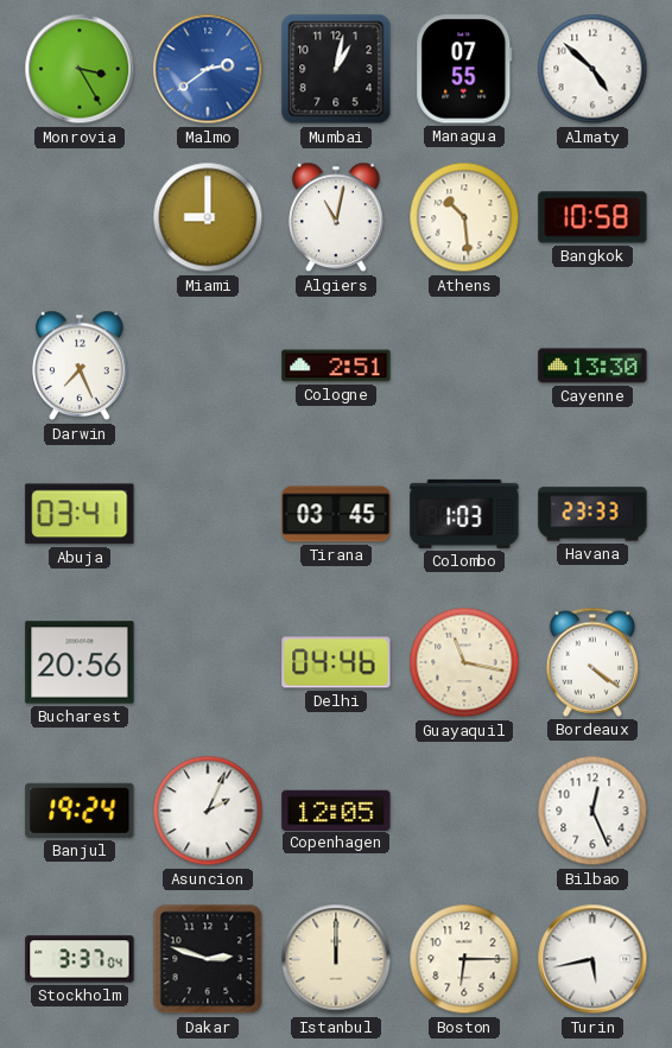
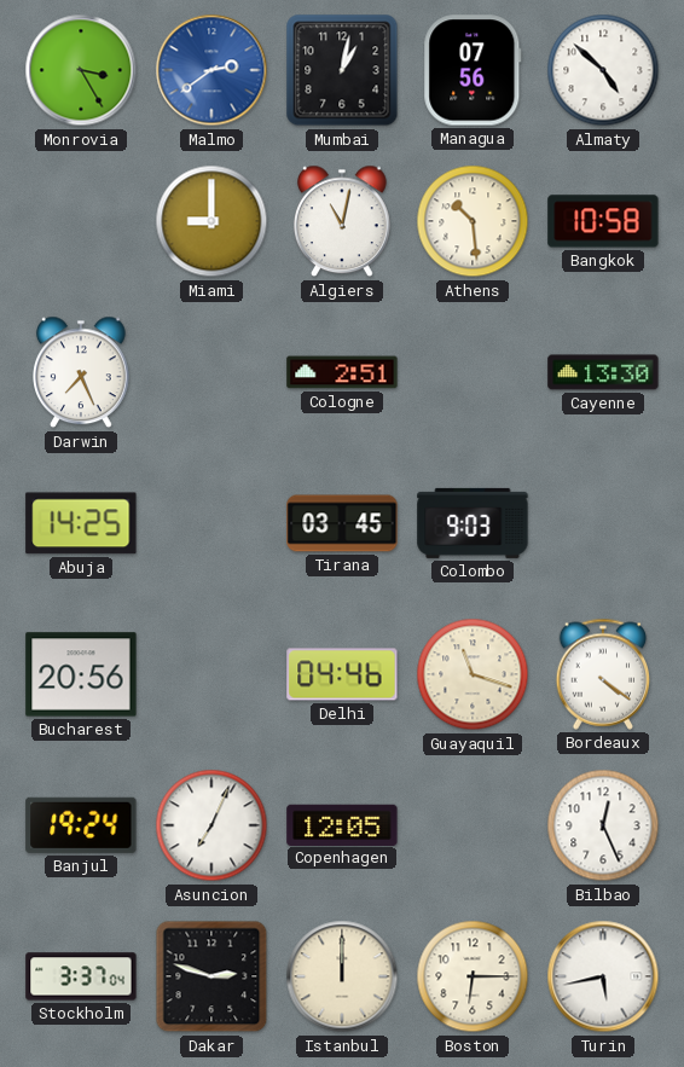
Managua: 07:55 -> 07:56 (473, 70)
Abuja: 03:41 -> 14:25 (81, 523)
Colombo: 1:03 -> 9:03 (473, 523)
Havana: 23:33 -> none (592, 514)
Guayaquil: 11:17 -> 11:18 (473, 674)
Asuncion: 2:04 -> 7:04 (211, 825)
